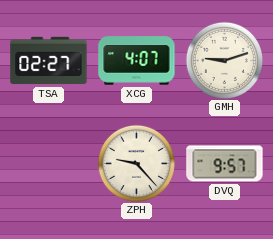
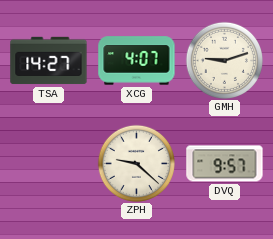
TSA: 02:27 -> 14:27 (49, 61)
ZPH: 9:23 -> 9:22 (136, 163)
